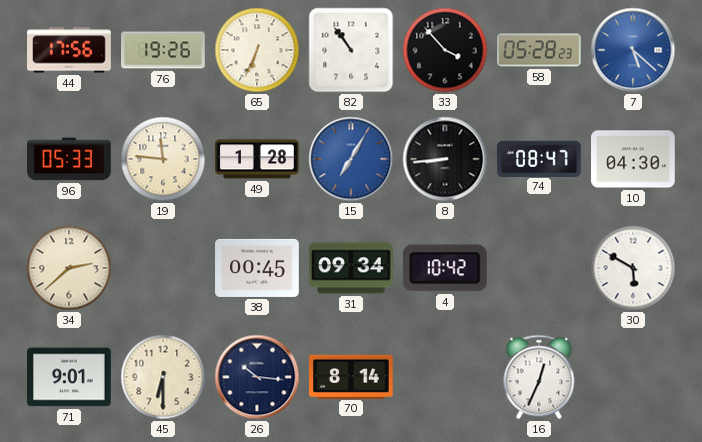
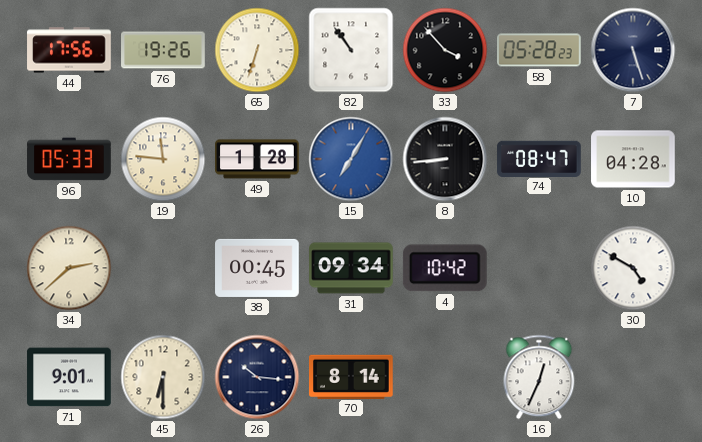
65: 6:34 -> 6:33 (257, 50)
7: 5:22 -> 5:27 (633, 50)
7 dial: blue -> navy (633, 50)
10: 04:30 -> 04:28 (633, 159)
30: 5:50 -> 4:50 (633, 268)
